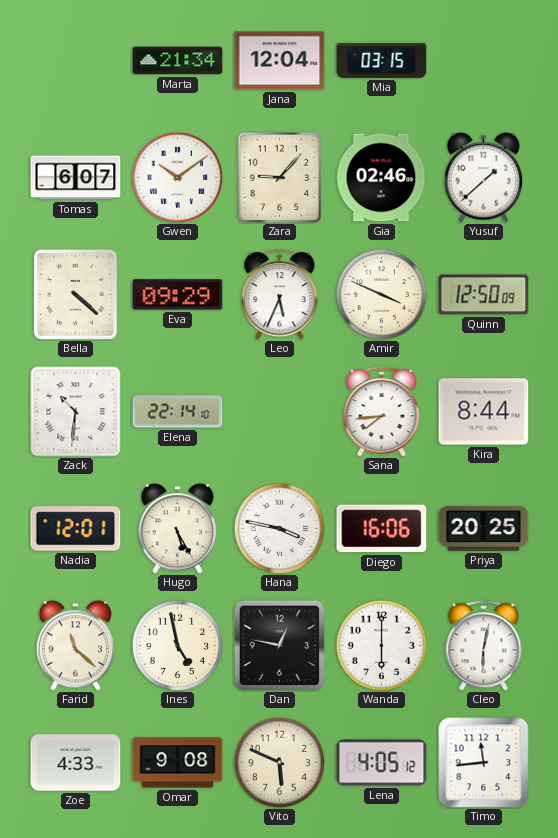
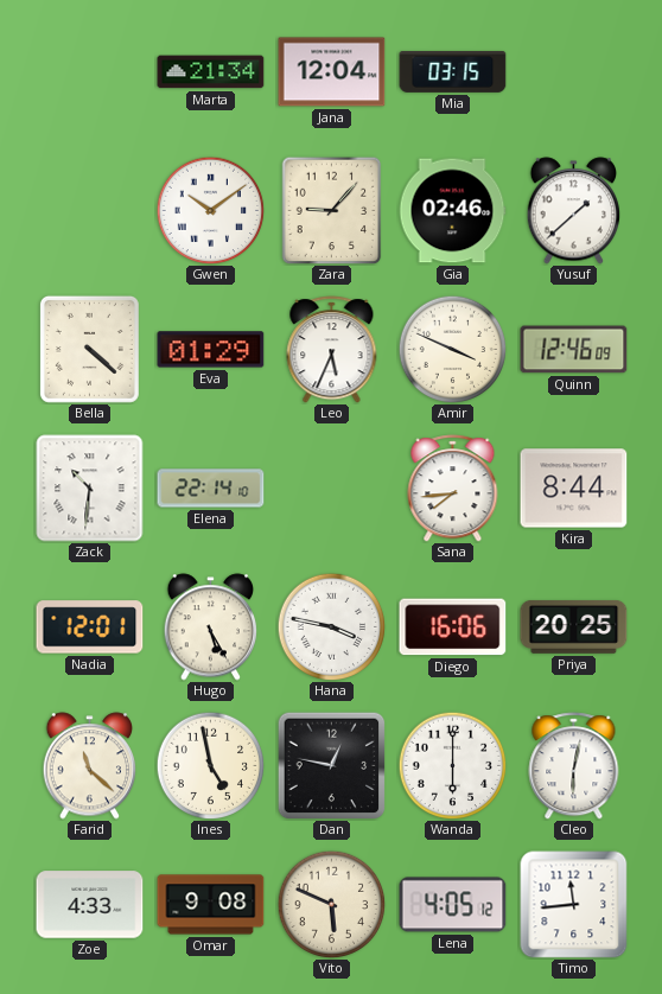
Tomas: 6:07 -> none (76, 178)
Eva: 09:29 -> 01:29 (211, 350)
Quinn: 12:50 -> 12:46 (574, 350)
